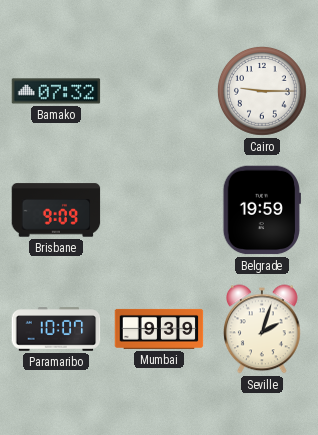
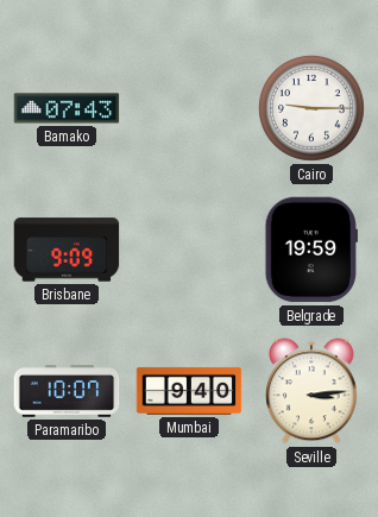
Bamako: 07:32 -> 07:43 (67, 108)
Mumbai: 9:39 -> 9:40 (189, 391)
Seville: 2:03 -> 3:14 (313, 391)
